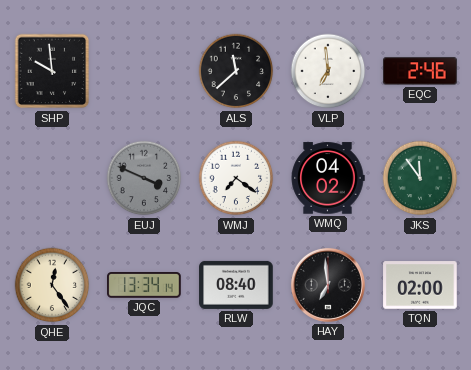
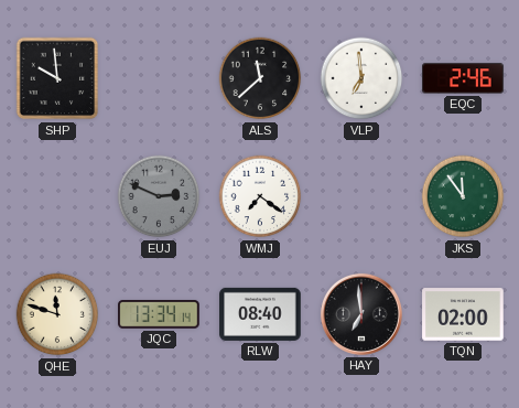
EUJ: 3:49 -> 2:49 (159, 196)
WMQ: 04:02 -> none (328, 178)
QHE: 12:24 -> 11:48 (57, 314)
